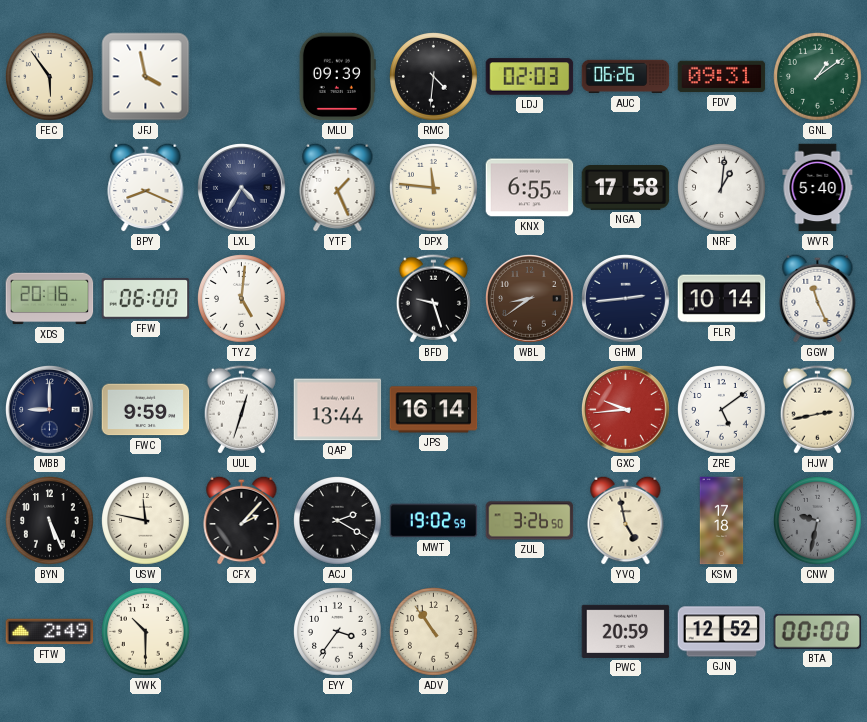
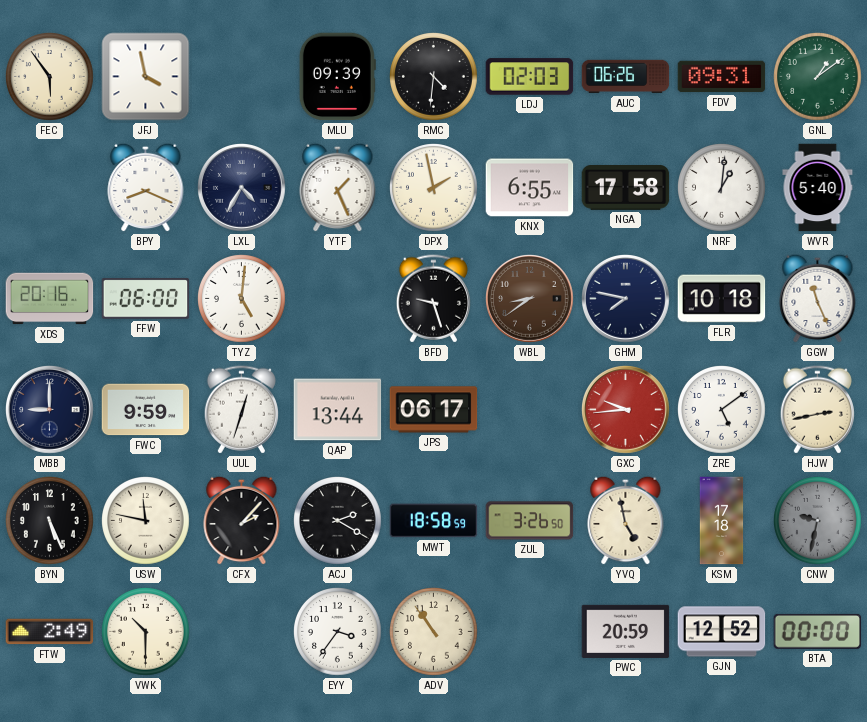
DPX: 11:46 -> 1:58 (434, 188)
GHM: 2:44 -> 7:47 (626, 299)
FLR: 10:14 -> 10:18 (722, 299)
JPS: 16:14 -> 06:17 (434, 410)
MWT: 19:02 -> 18:58 (434, 521)
